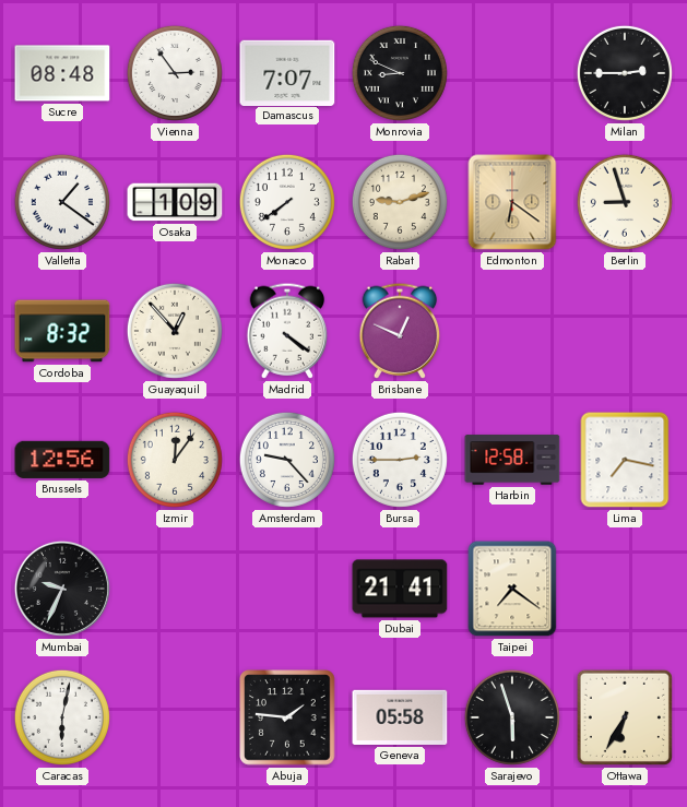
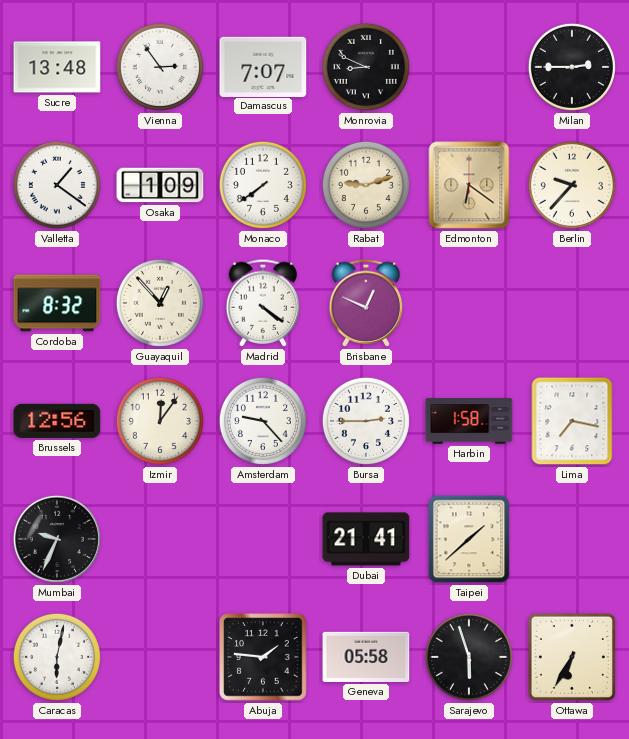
Sucre: 08:48 -> 13:48 (57, 67)
Berlin: 8:57 -> 9:37 (572, 185)
Harbin: 12:58 -> 1:58 (469, 421)
Taipei: 7:21 -> 1:38 (469, 539)
